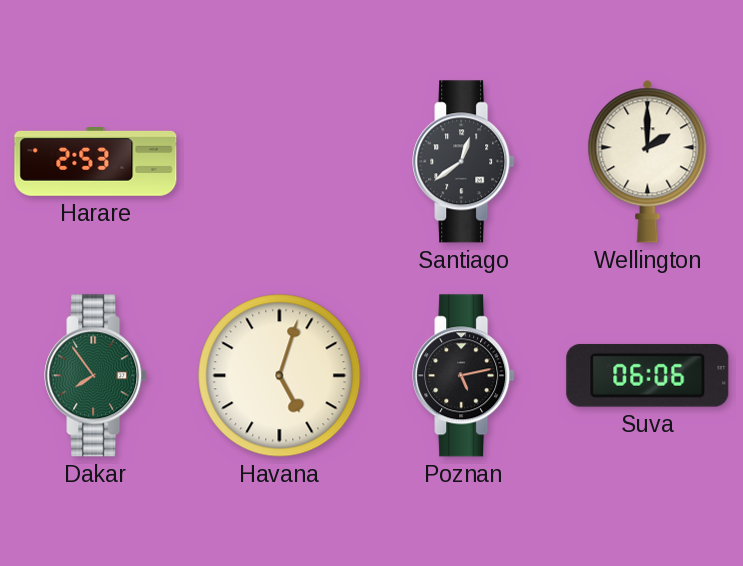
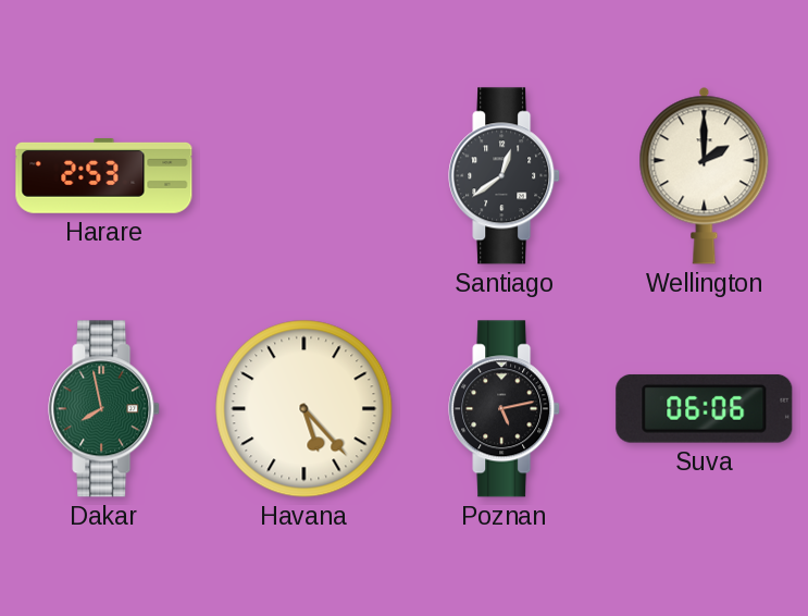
Dakar: 7:54 -> 7:58 (104, 409)
Havana: 5:03 -> 5:23 (304, 409)
